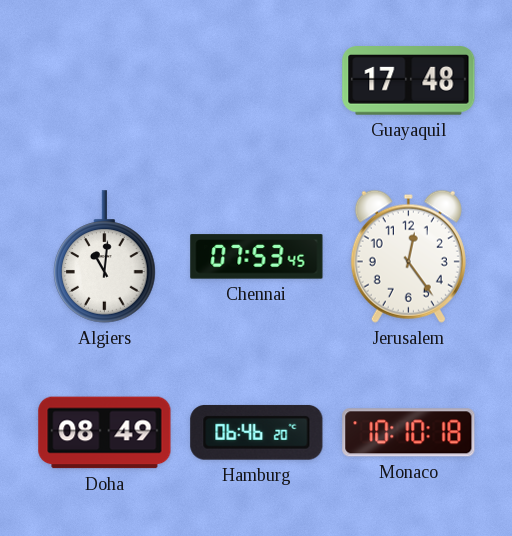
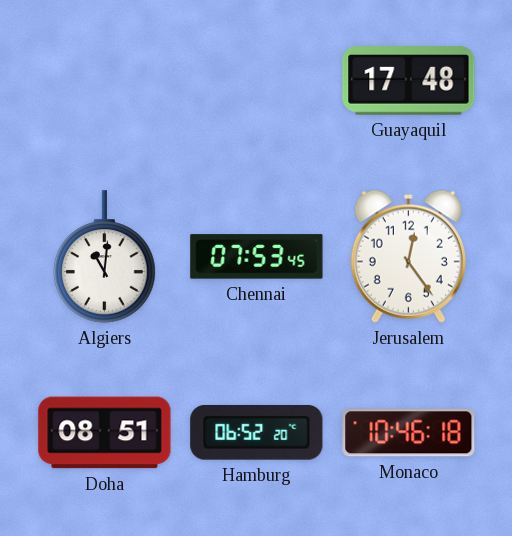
Doha: 08:49 -> 08:51 (105, 433)
Hamburg: 06:46 -> 06:52 (257, 433)
Monaco: 10:10 -> 10:46 (409, 433)
